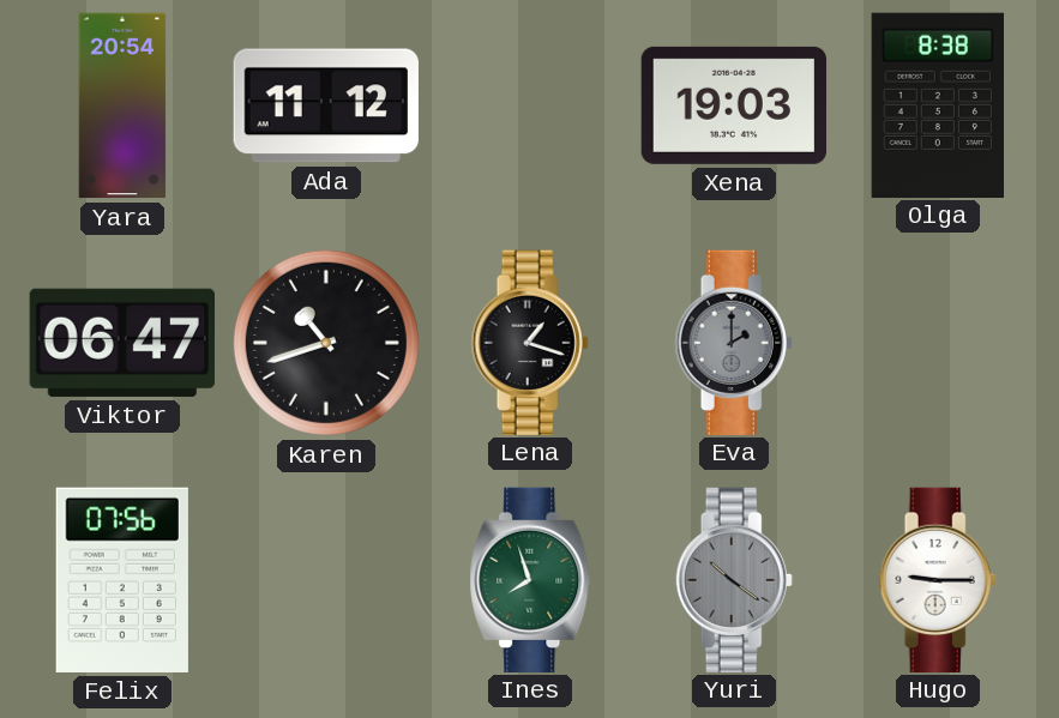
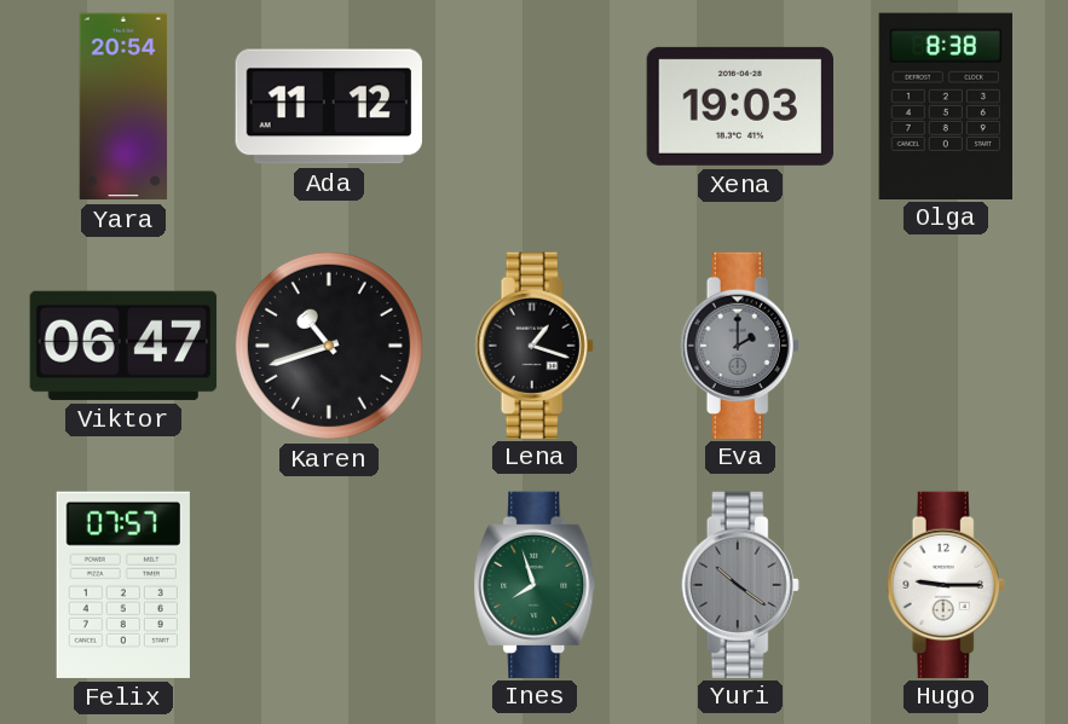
Felix: 07:56 -> 07:57 (123, 585)
